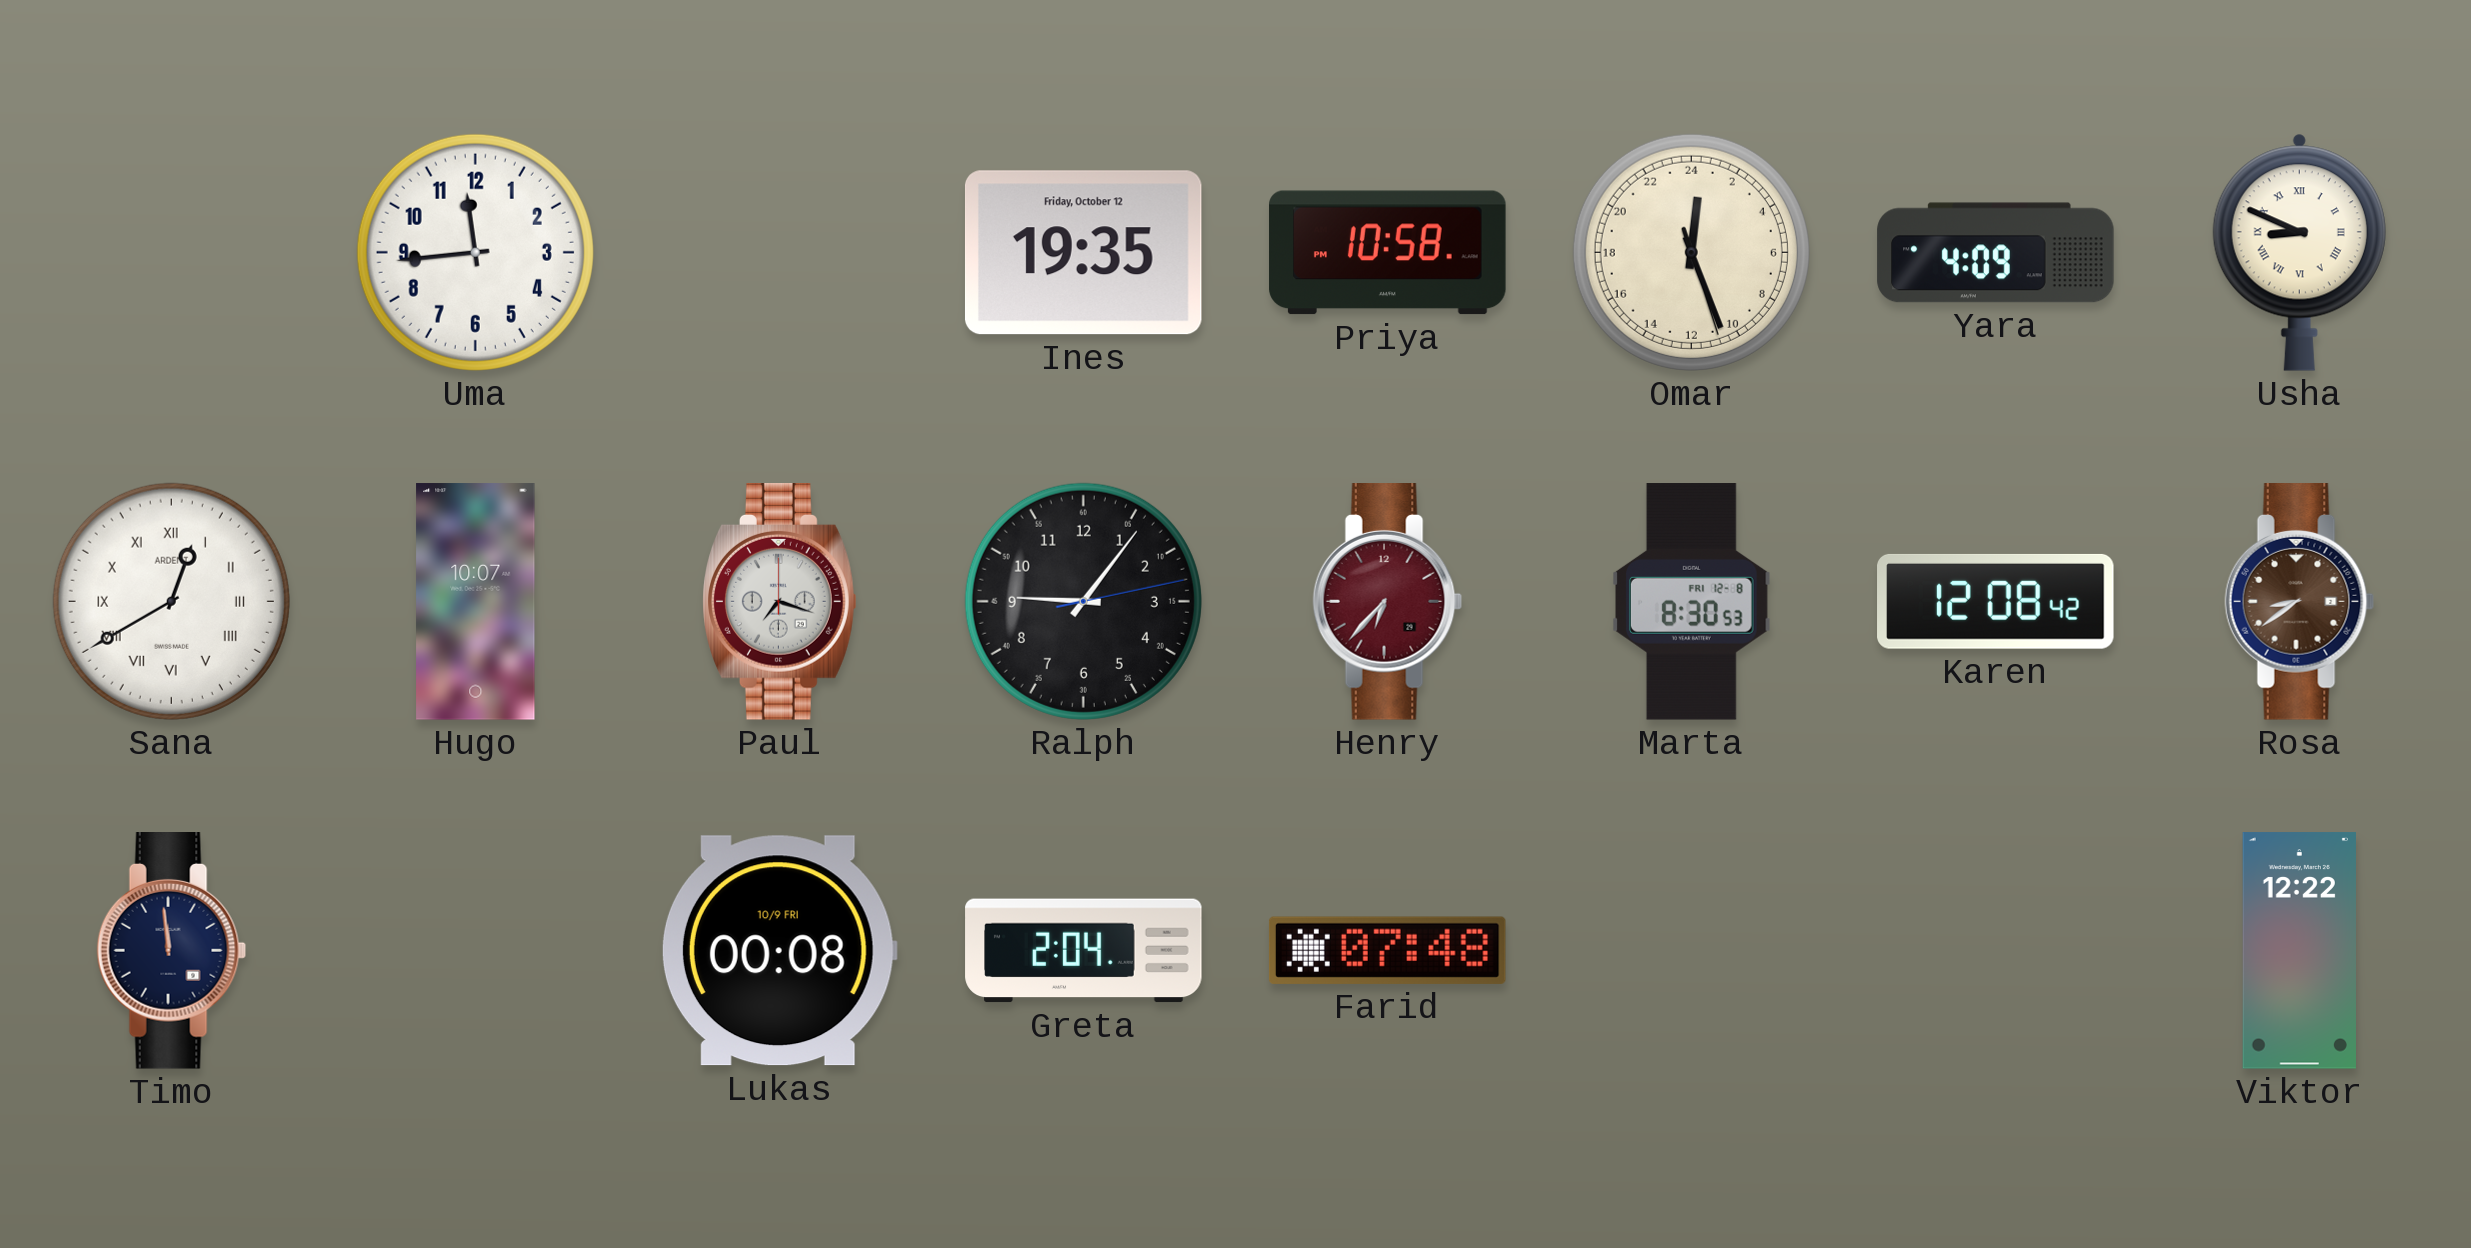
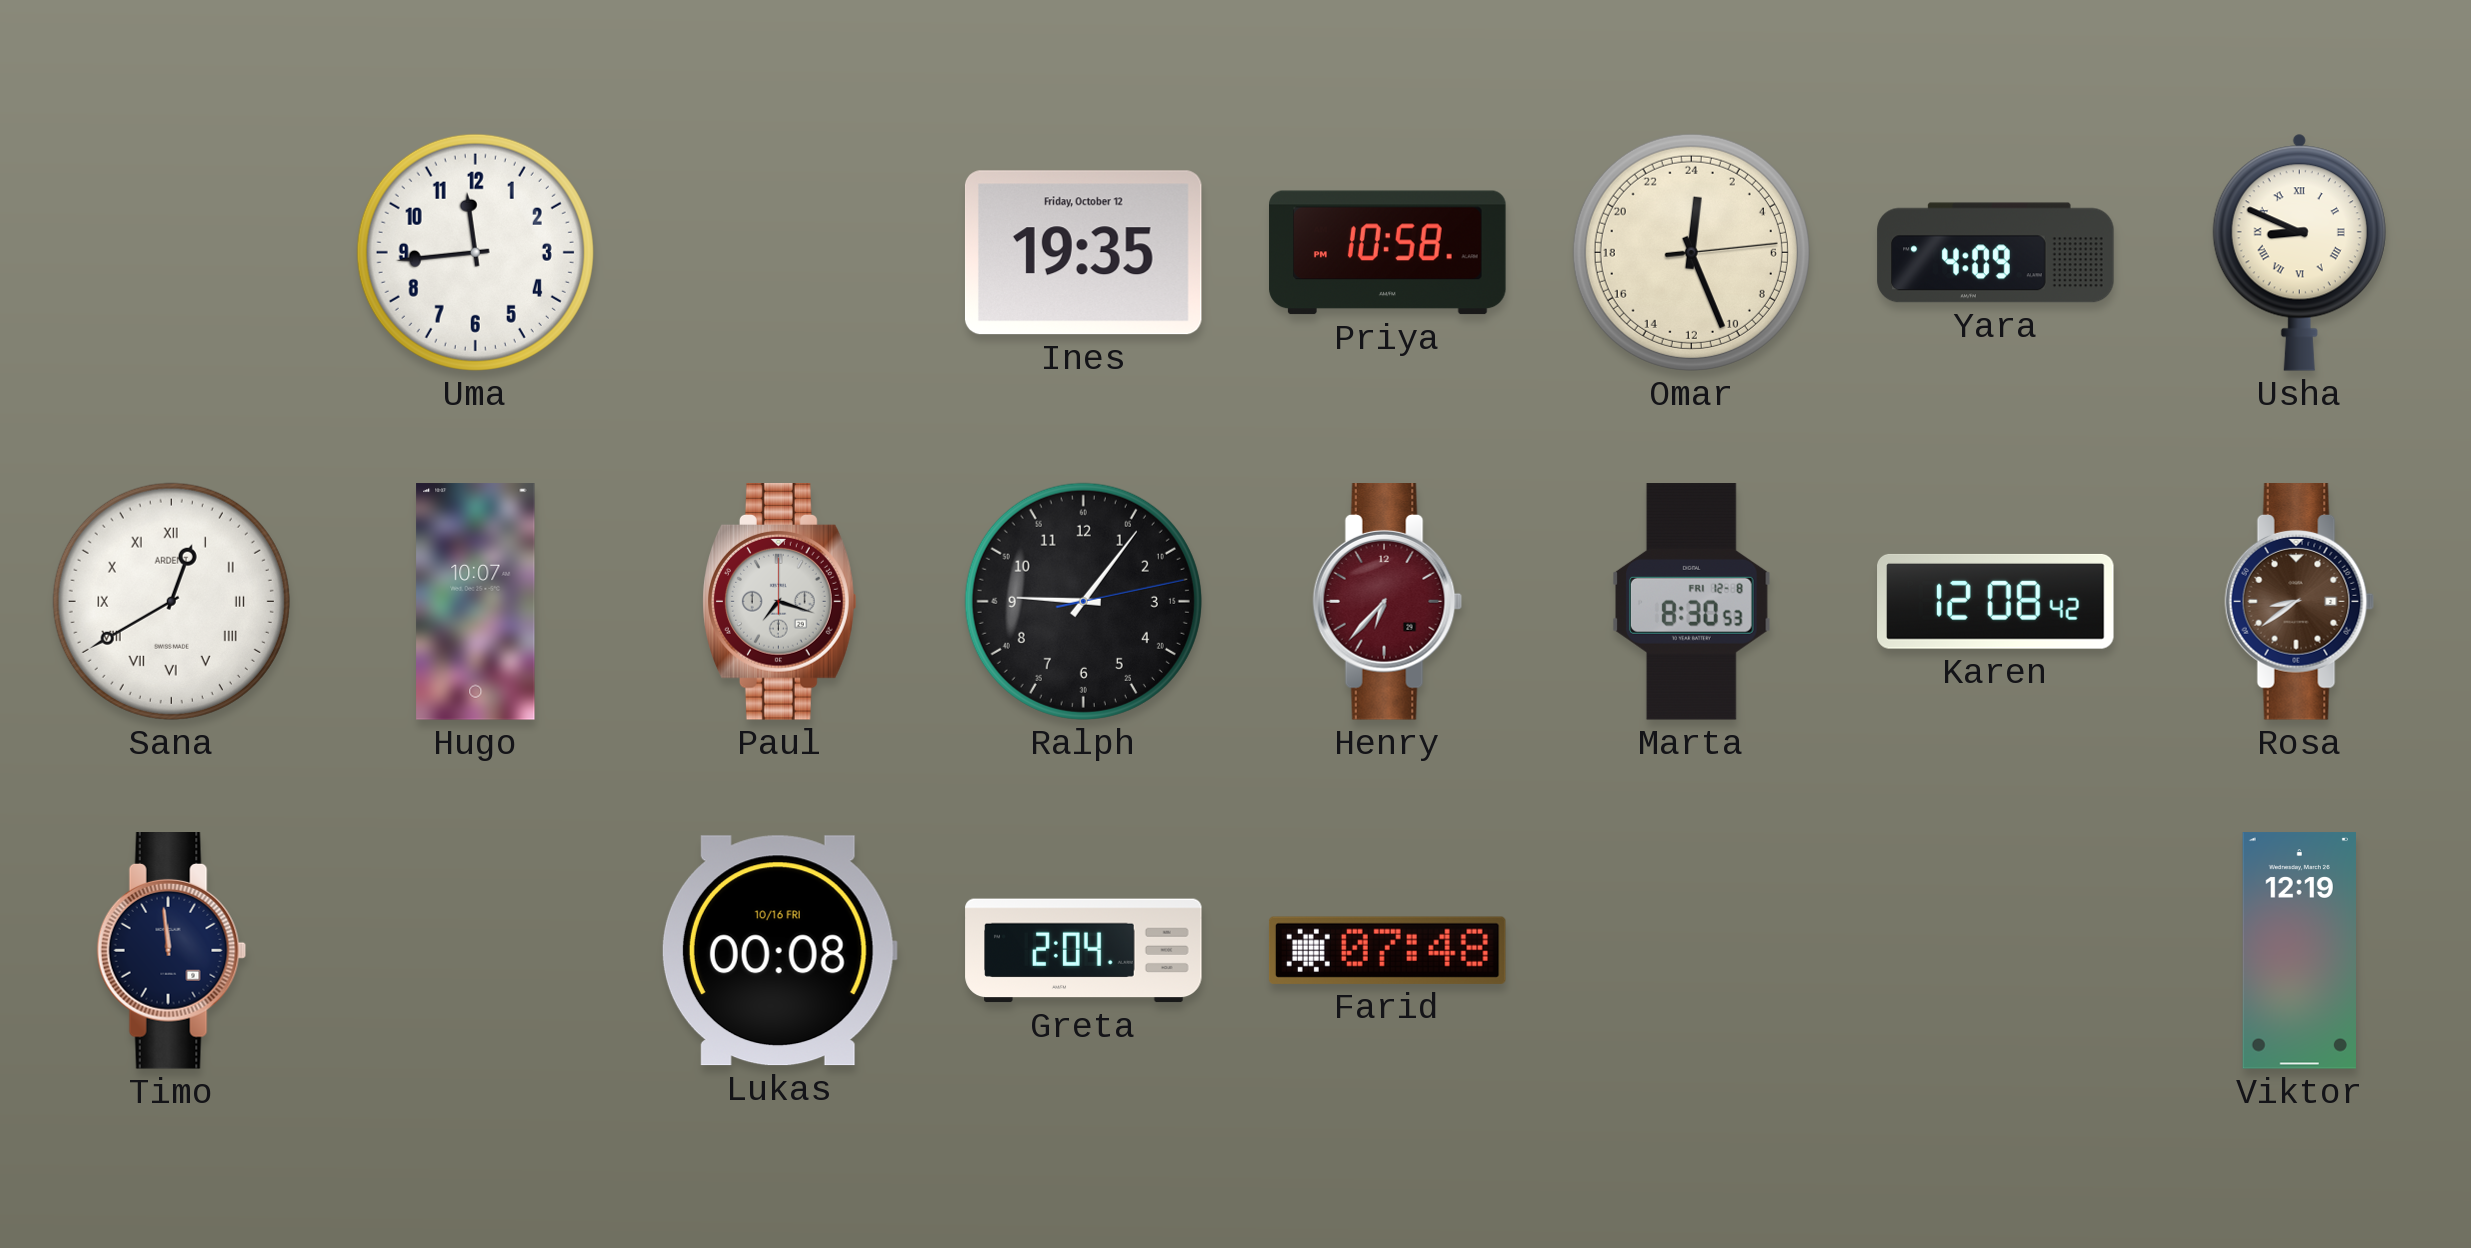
Omar: 0:26:27 -> 0:26:14 (1691, 252)
Lukas date: 10/9 FRI -> 10/16 FRI (779, 951)
Viktor: 12:22 -> 12:19 (2299, 951)
